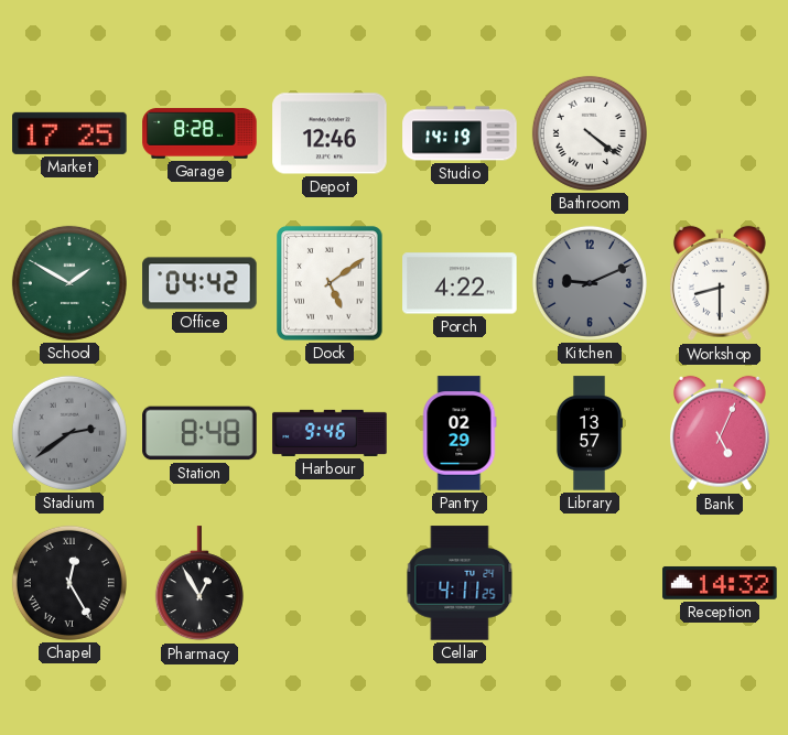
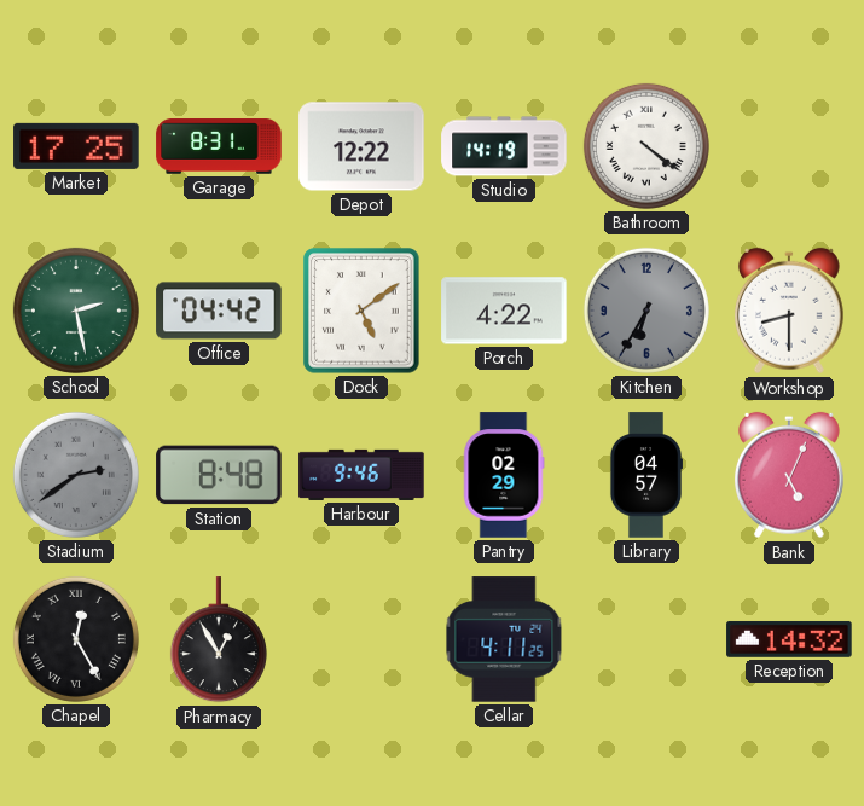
Garage: 8:28 -> 8:31 (219, 146)
Depot: 12:46 -> 12:22 (361, 146)
School: 1:50 -> 2:28 (76, 311)
Kitchen: 9:11 -> 6:35 (646, 311)
Library: 13:57 -> 04:57 (645, 475)
